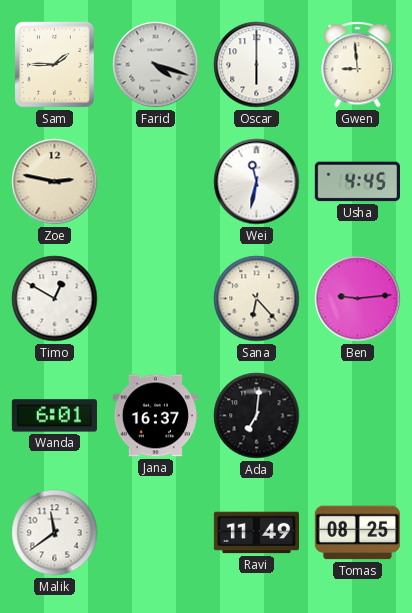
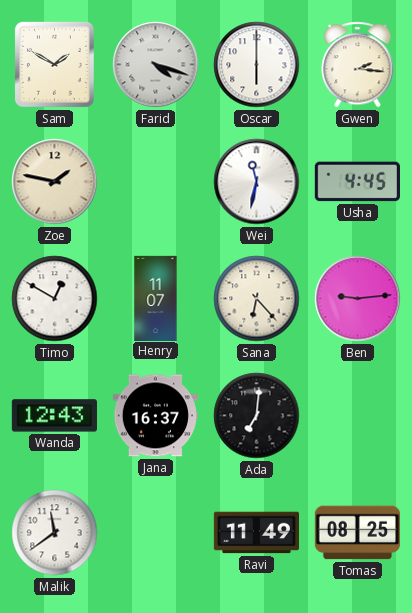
Sam: 1:45 -> 1:50 (54, 64)
Gwen: 8:59 -> 2:16 (358, 65)
Zoe: 2:47 -> 1:47 (55, 182)
Henry: none -> 11:07 (156, 298)
Wanda: 6:01 -> 12:43 (54, 416)
